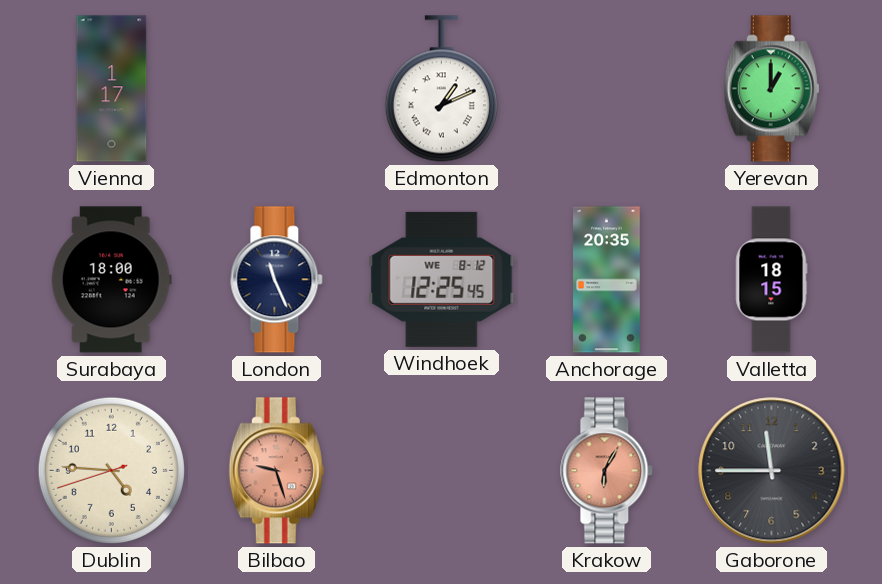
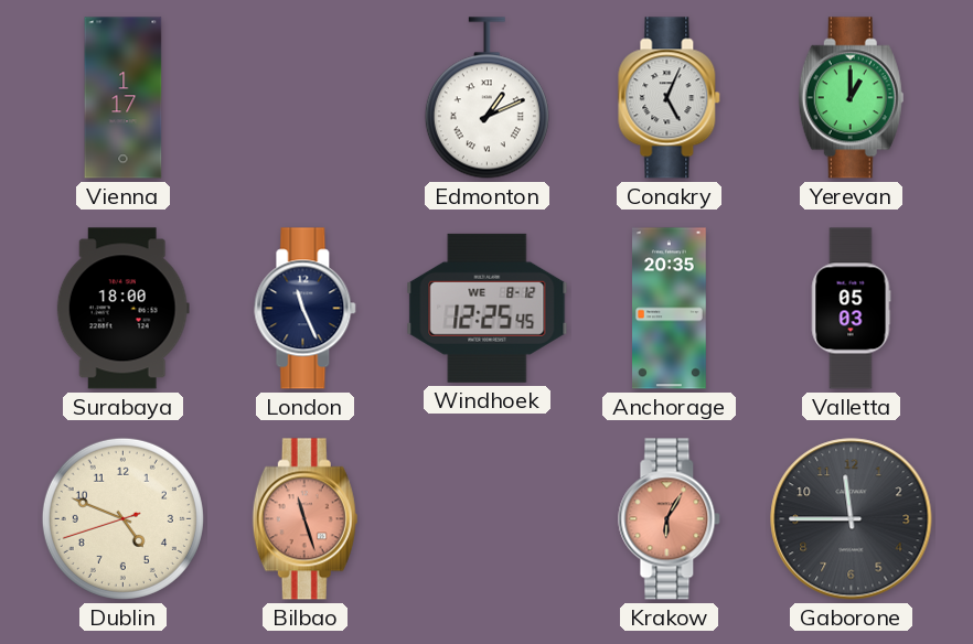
Conakry: none -> 5:04 (670, 98)
Valletta: 18:15 -> 05:03 (851, 309)
Dublin: 4:45 -> 4:48 (122, 518)
Bilbao: 9:27 -> 11:27 (304, 519)
